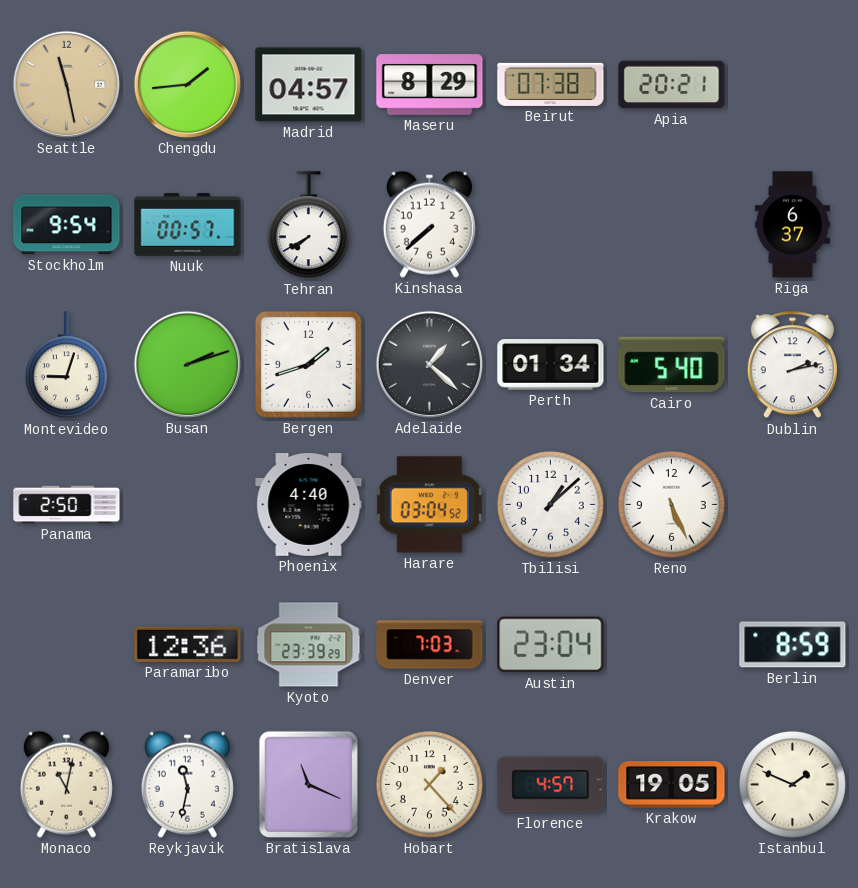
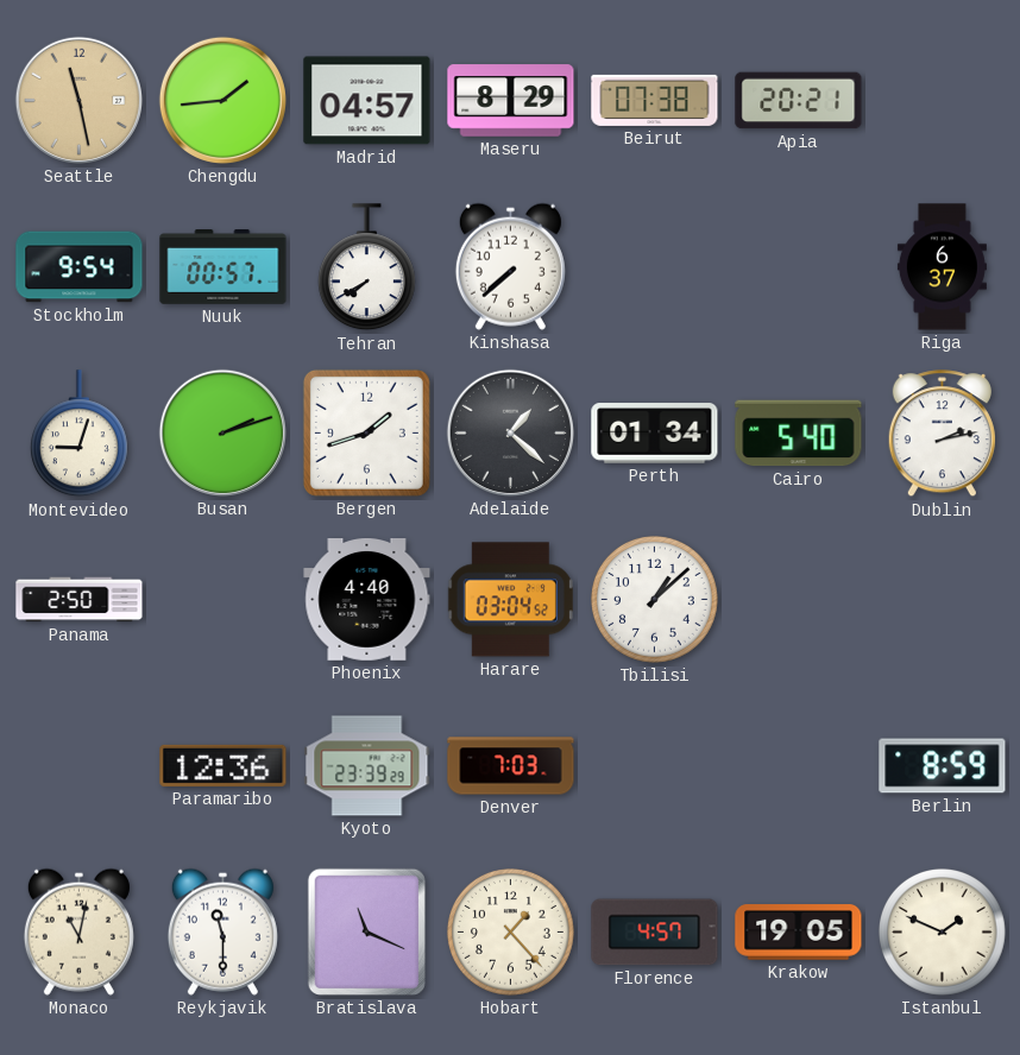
Reno: 5:26 -> none (671, 504)
Austin: 23:04 -> none (551, 645)
Reykjavik: 11:32 -> 11:30 (222, 931)
